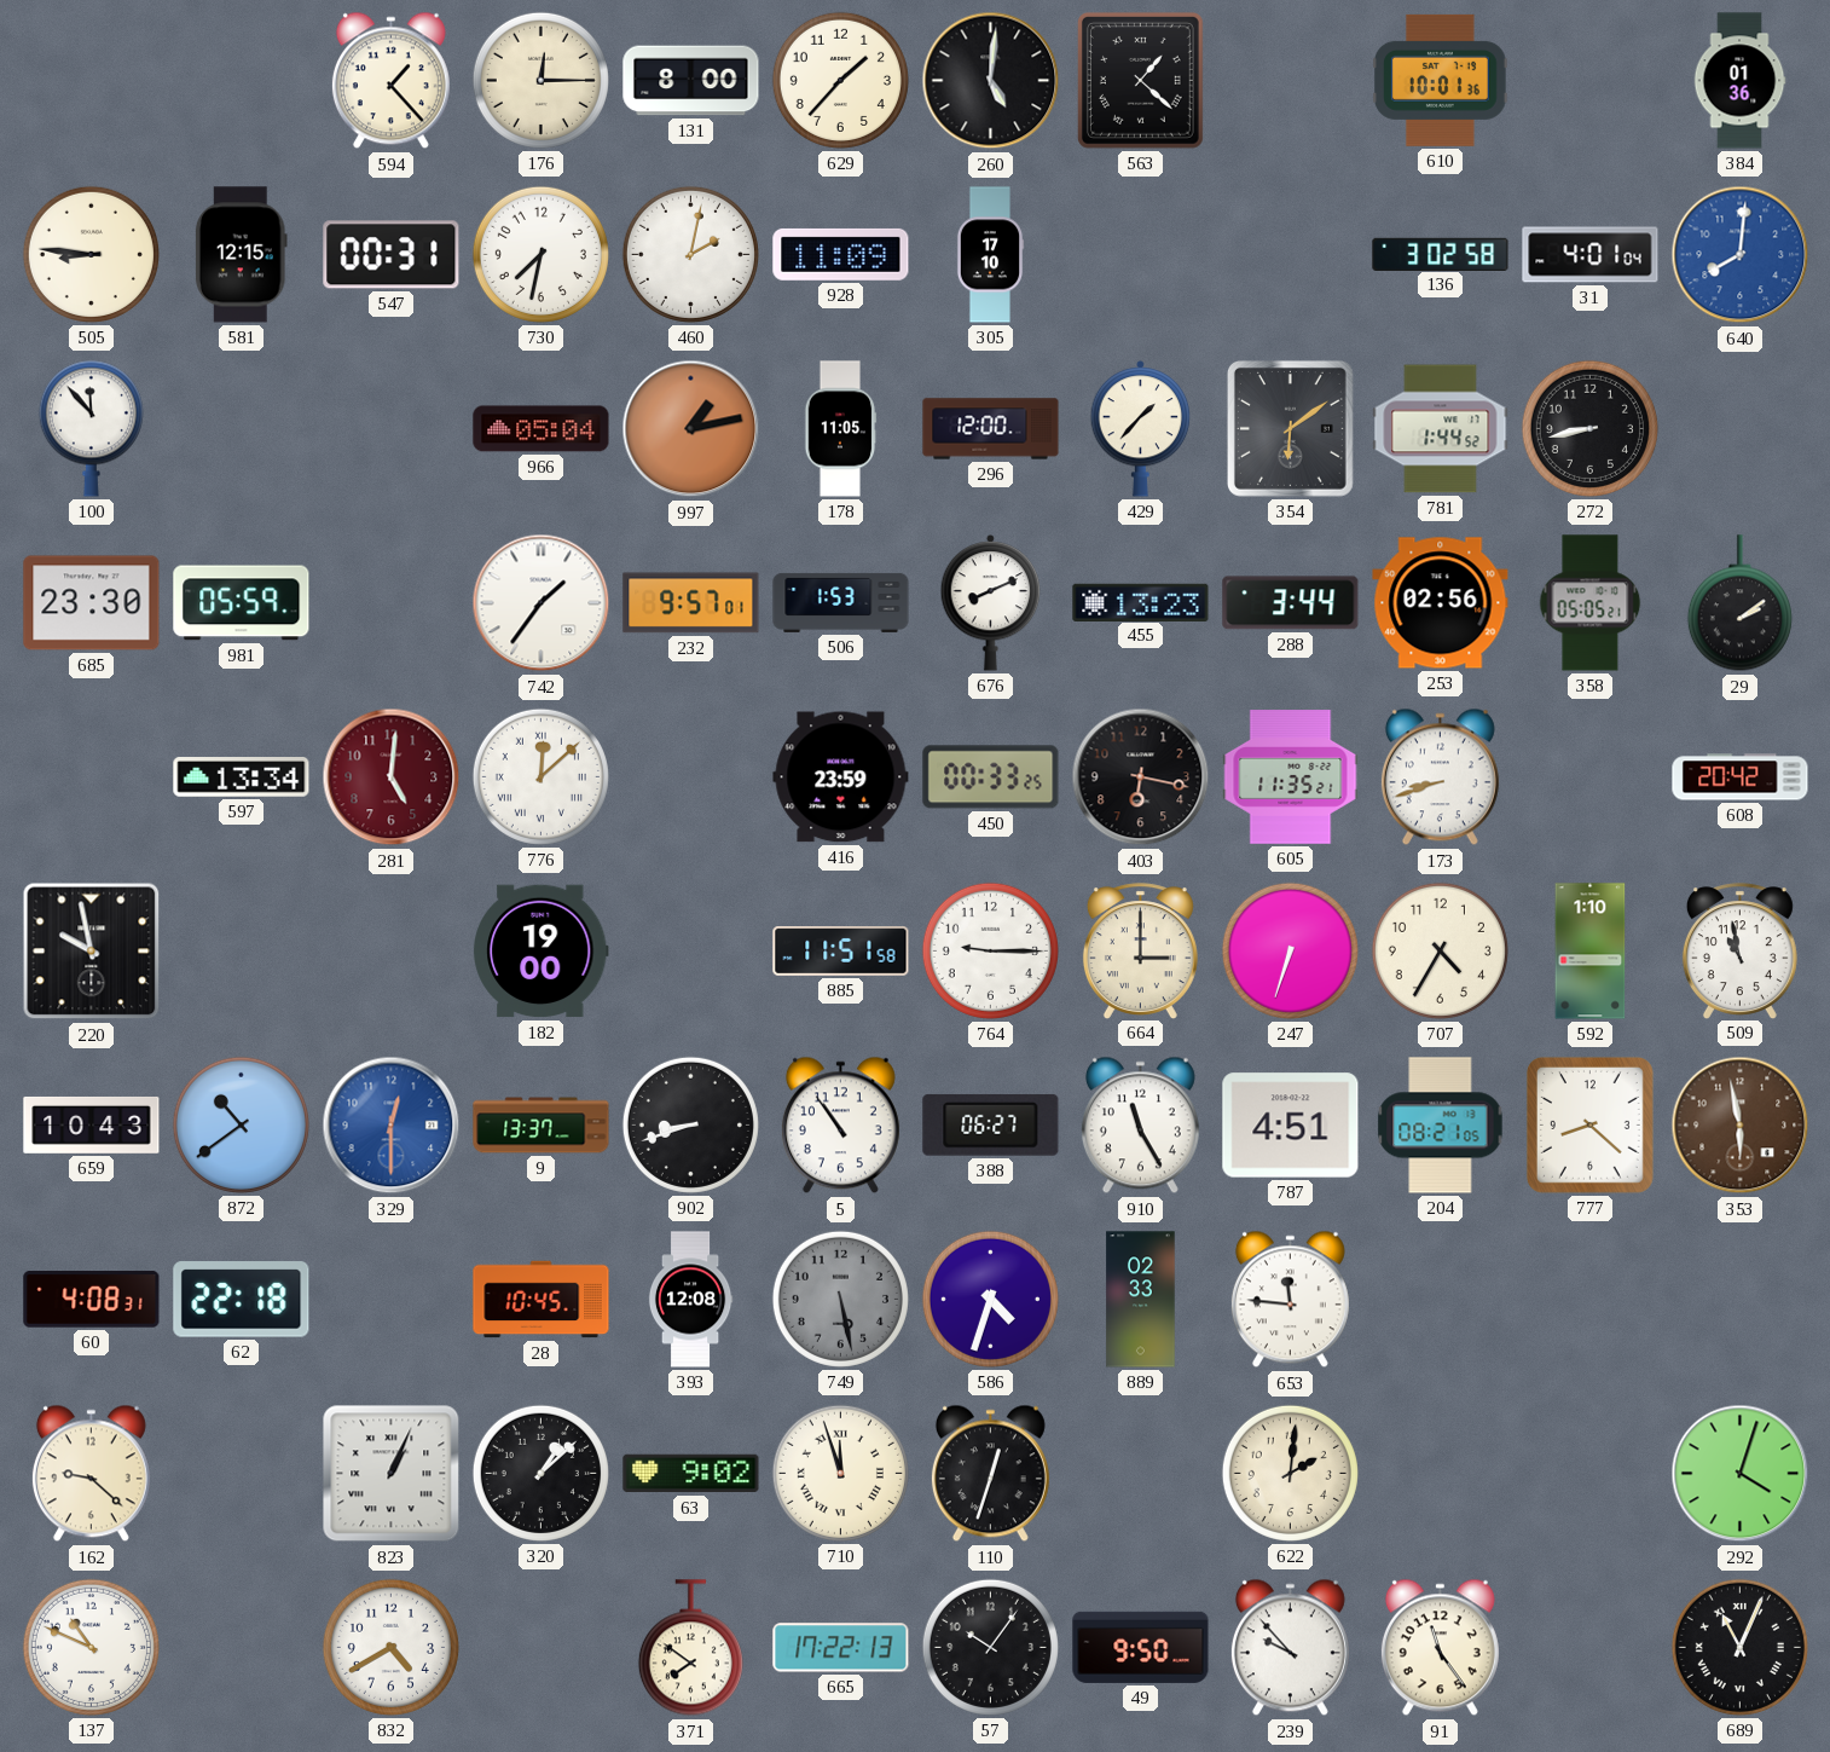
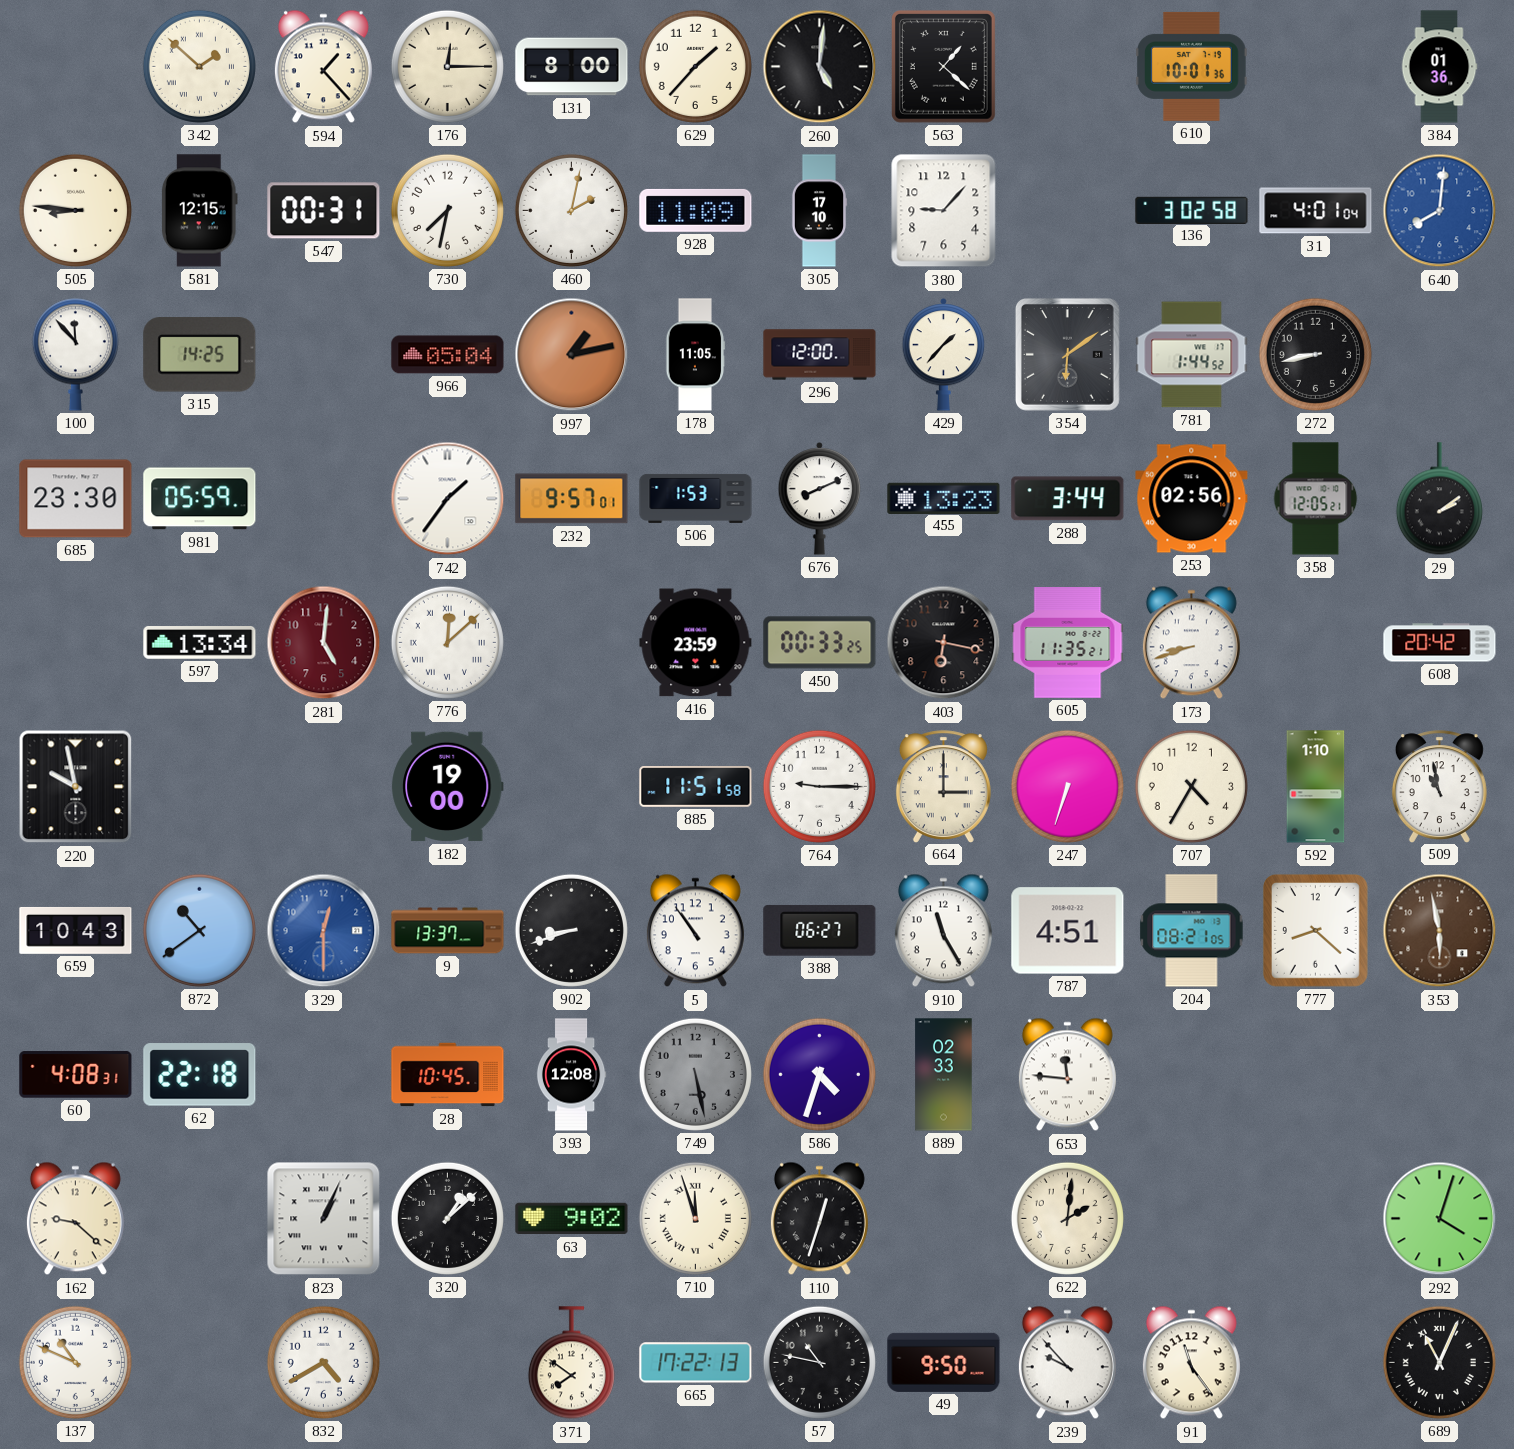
342: none -> 1:52 (199, 66)
380: none -> 9:07 (944, 211)
315: none -> 14:25 (200, 355)
358: 05:05 -> 12:05 (1316, 499)
57: 10:06 -> 10:47 (819, 1362)
